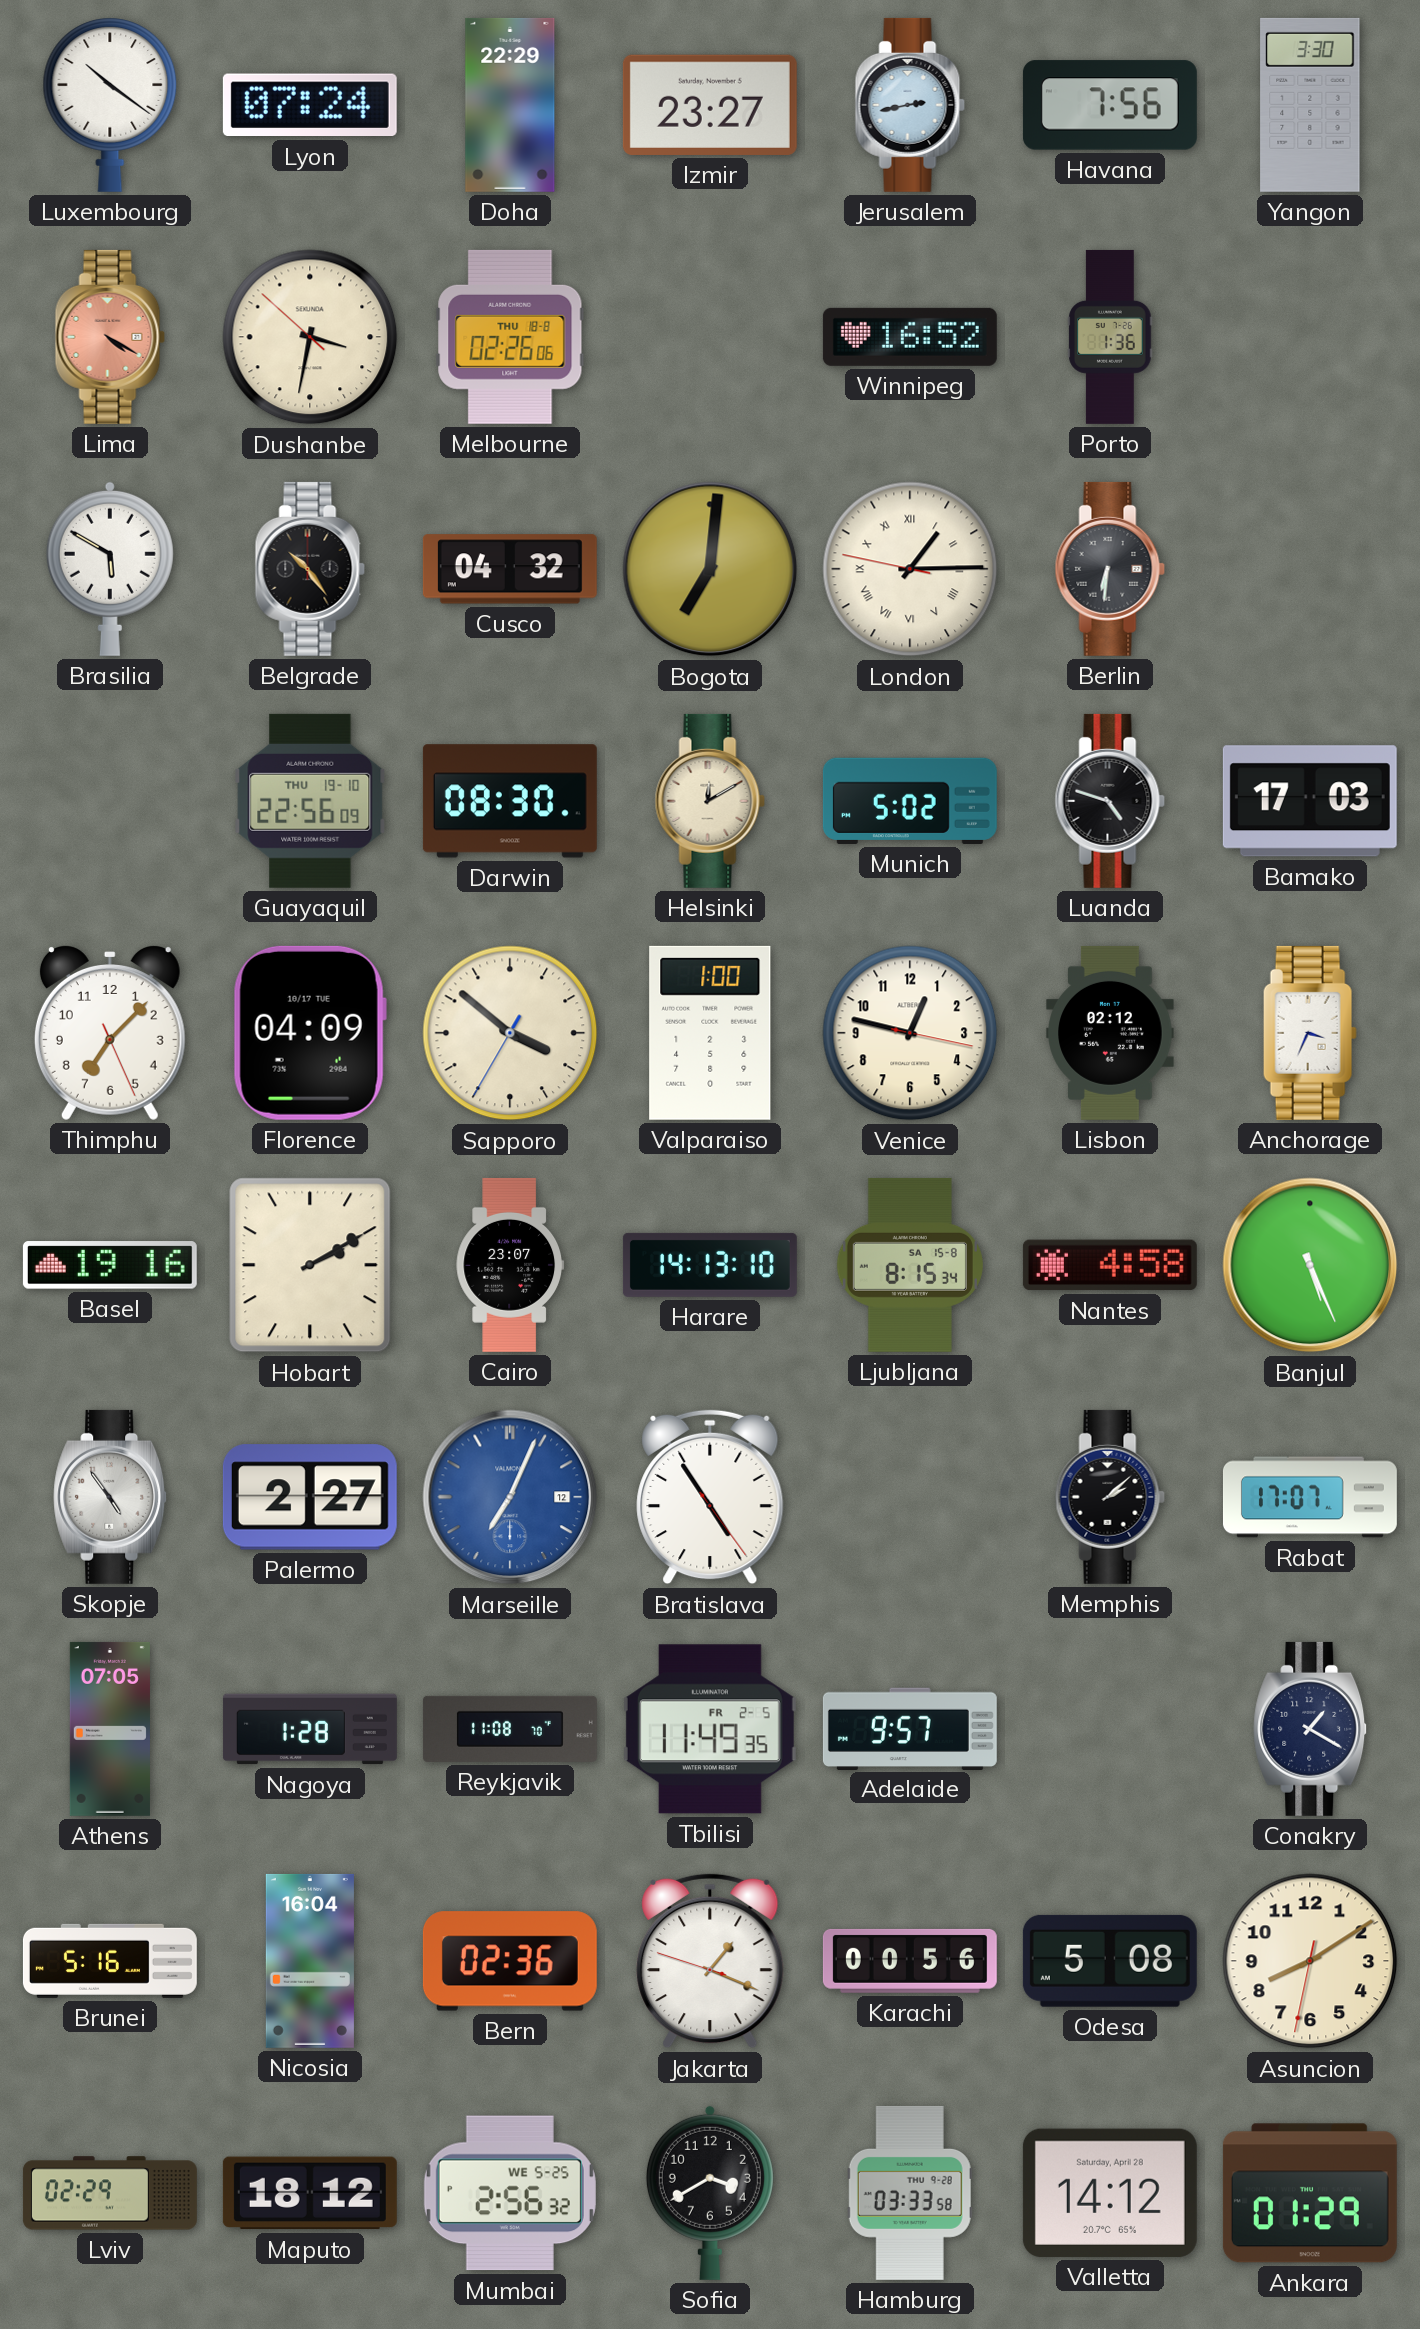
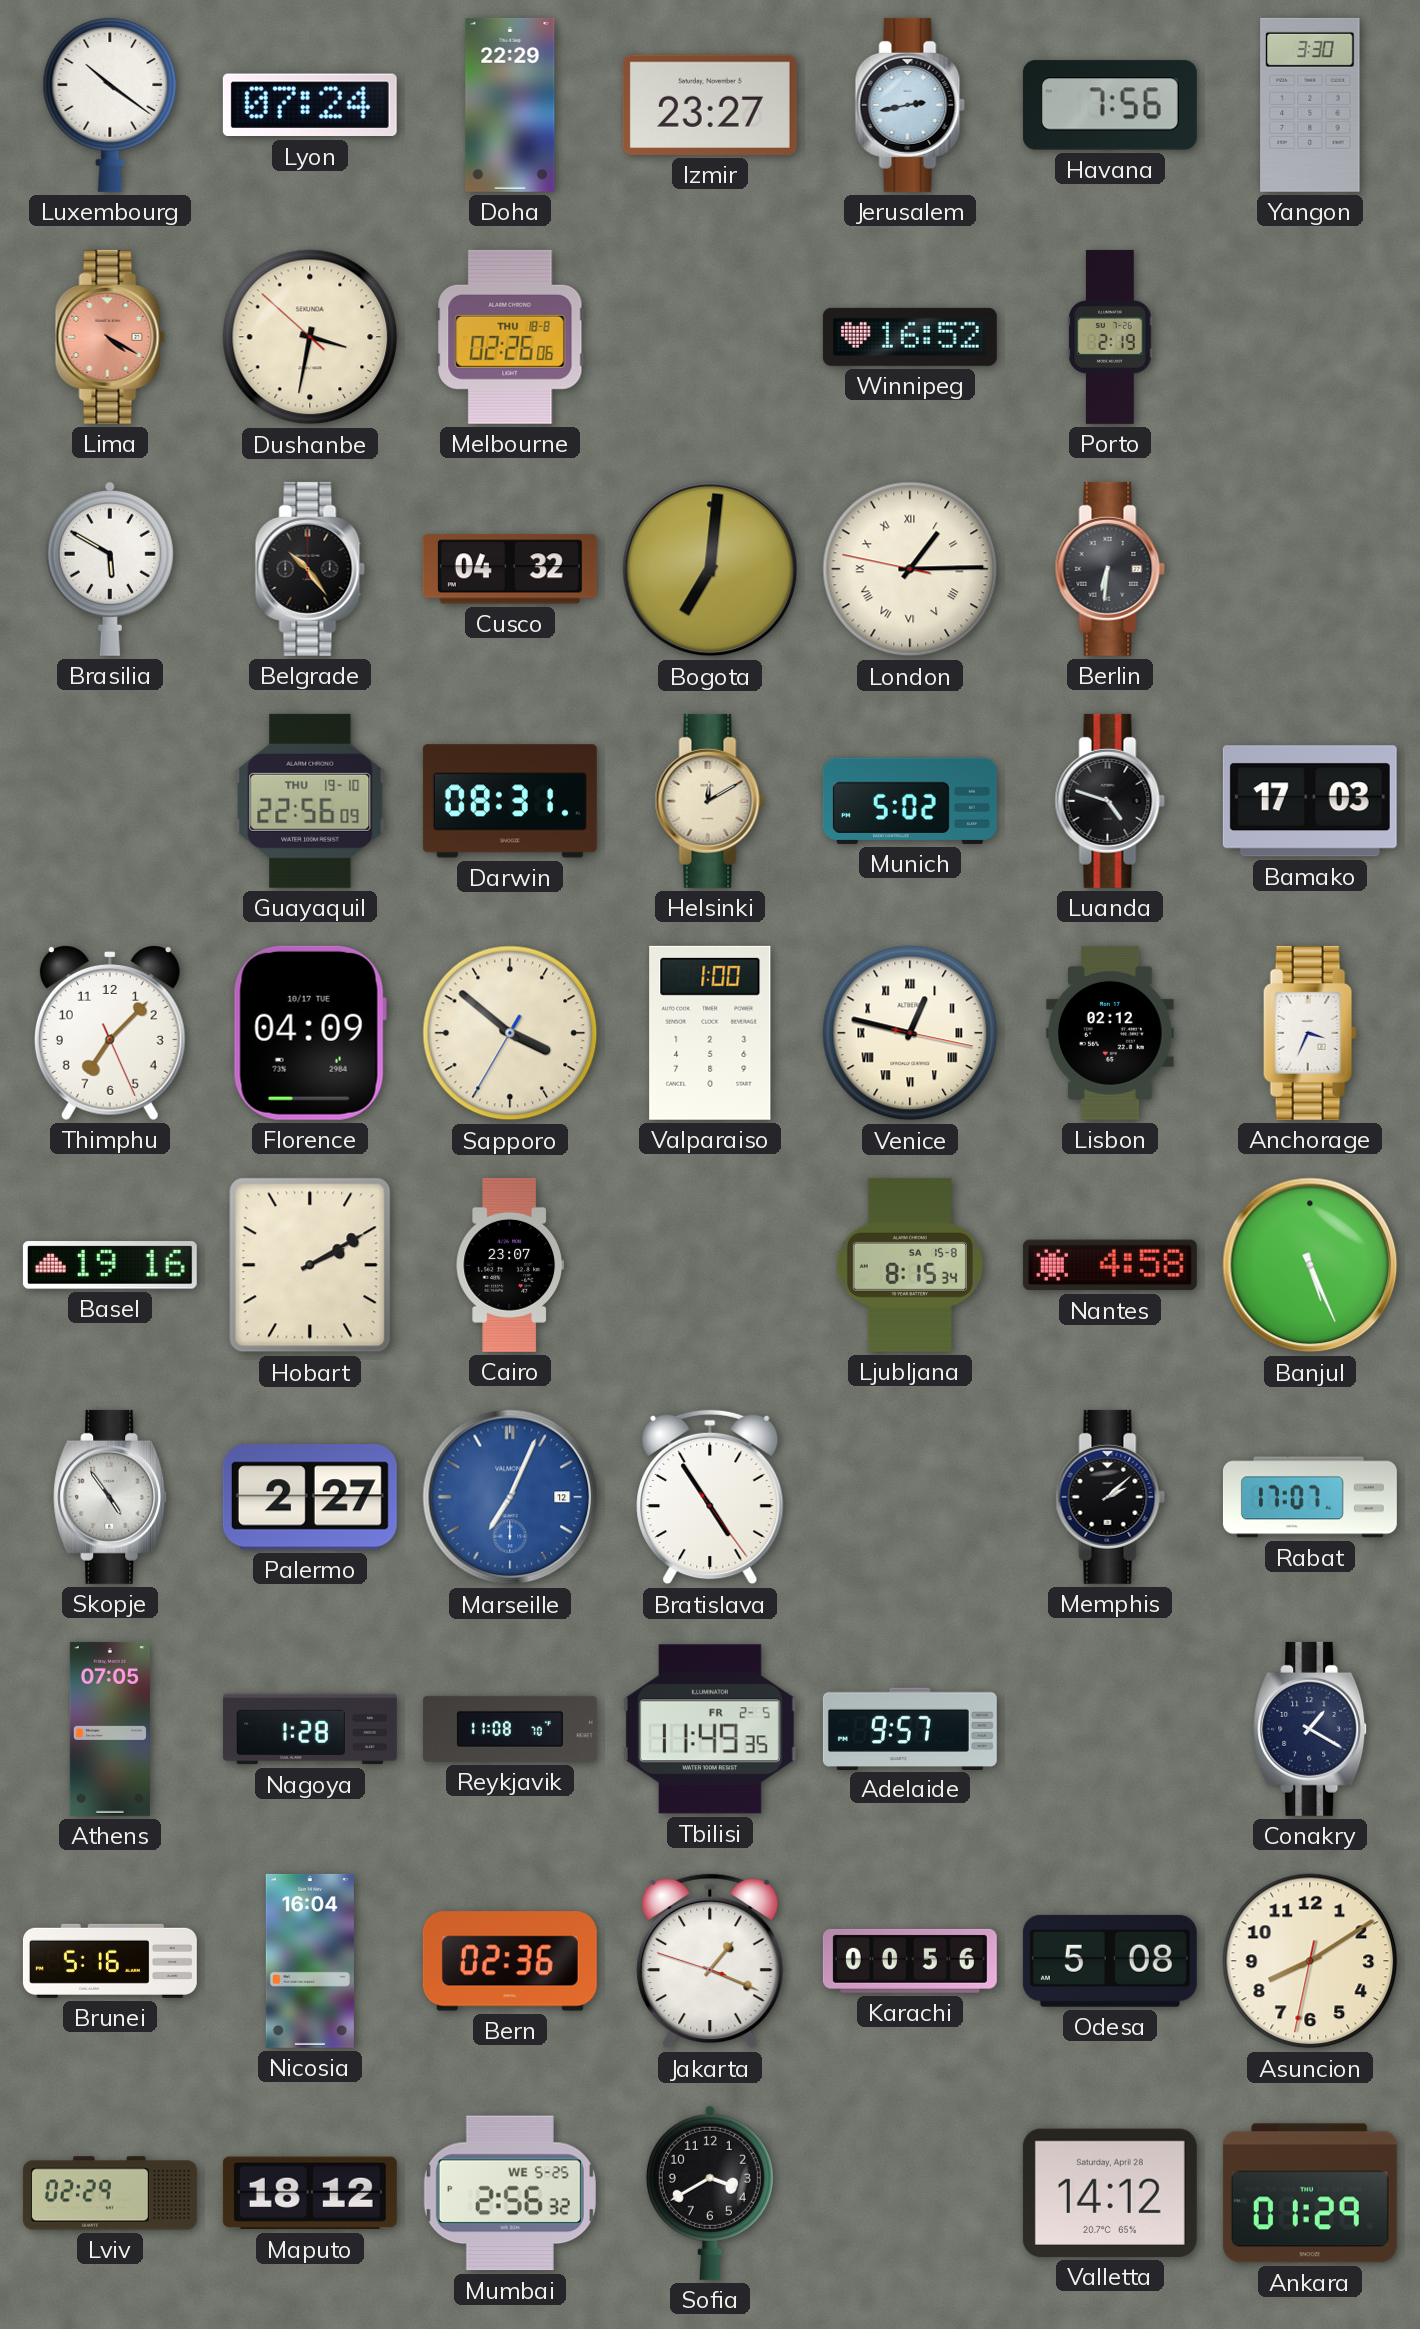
Porto: 1:36 -> 2:19 (1110, 337)
Darwin: 08:30 -> 08:31 (510, 801)
Venice numerals: Arabic -> Roman (910, 1033)
Harare: 14:13 -> none (710, 1265)
Hamburg: 03:33 -> none (910, 2193)
